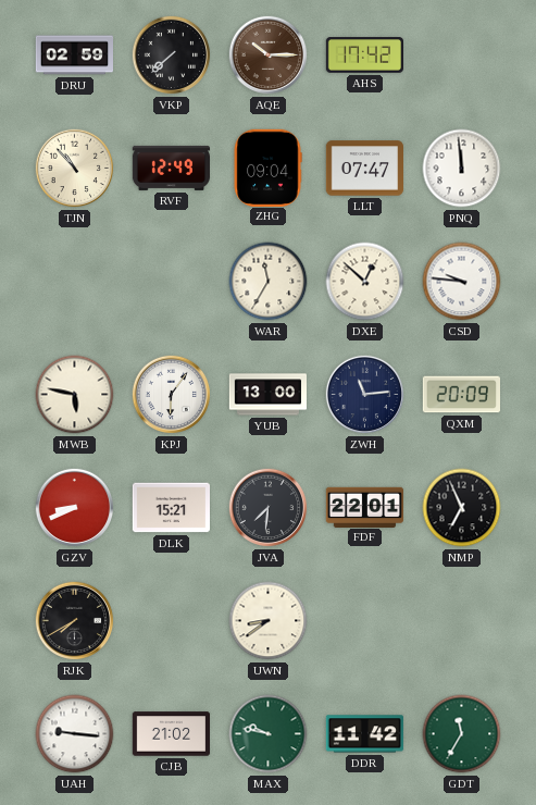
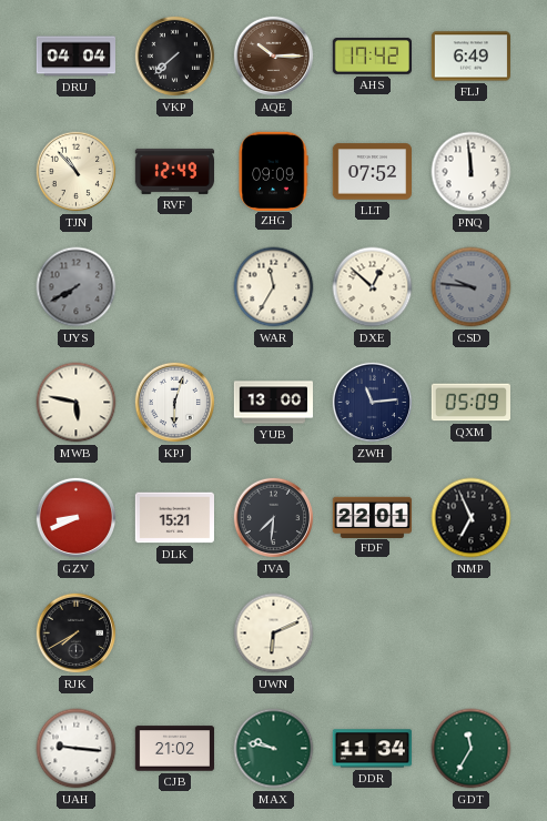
DRU: 02:59 -> 04:04 (77, 57)
FLJ: none -> 6:49 (470, 57)
ZHG: 09:04 -> 09:09 (273, 171)
LLT: 07:47 -> 07:52 (372, 172)
UYS: none -> 7:40 (77, 287)
CSD dial: white -> grey (472, 287)
KPJ: 6:06 -> 6:03 (175, 403)
QXM: 20:09 -> 05:09 (470, 403)
UWN: 8:39 -> 6:11 (274, 634)
DDR: 11:42 -> 11:34 (372, 749)
